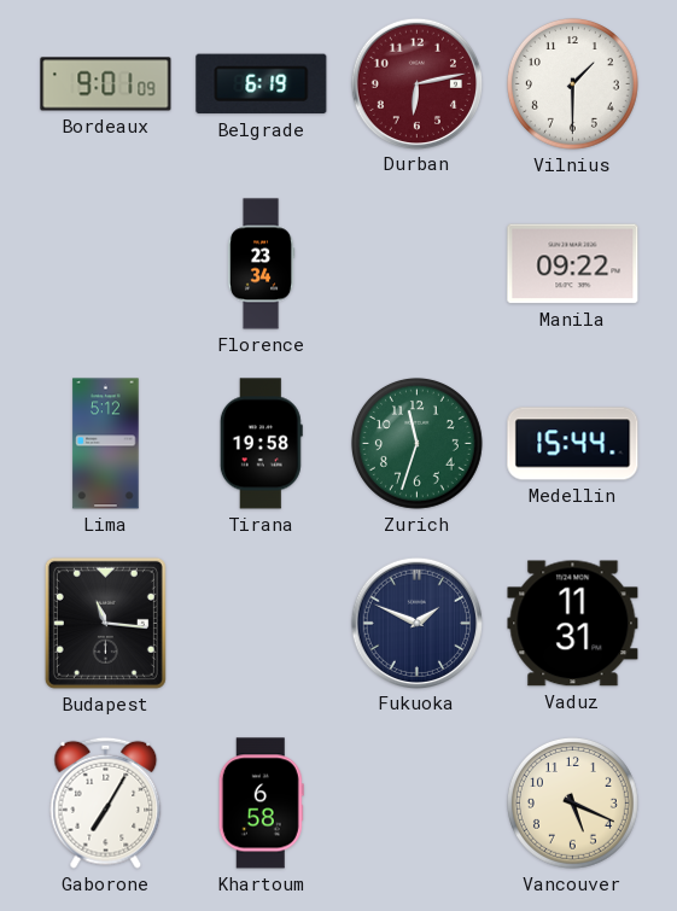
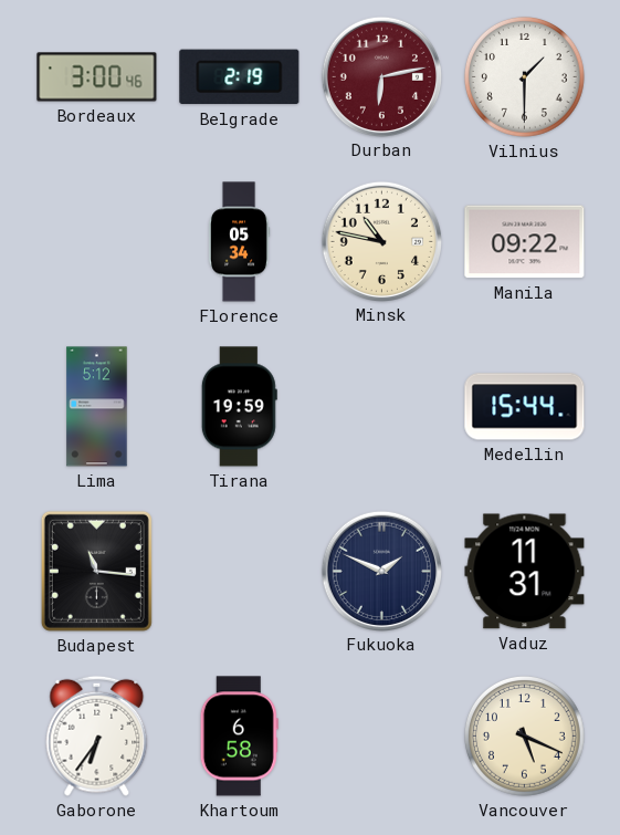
Bordeaux: 9:01 -> 3:00 (97, 77)
Belgrade: 6:19 -> 2:19 (240, 77)
Florence: 23:34 -> 05:34 (239, 242)
Minsk: none -> 10:47 (381, 241)
Tirana: 19:58 -> 19:59 (239, 407)
Zurich: 11:33 -> none (416, 443)
Gaborone: 7:05 -> 6:36 (97, 735)
